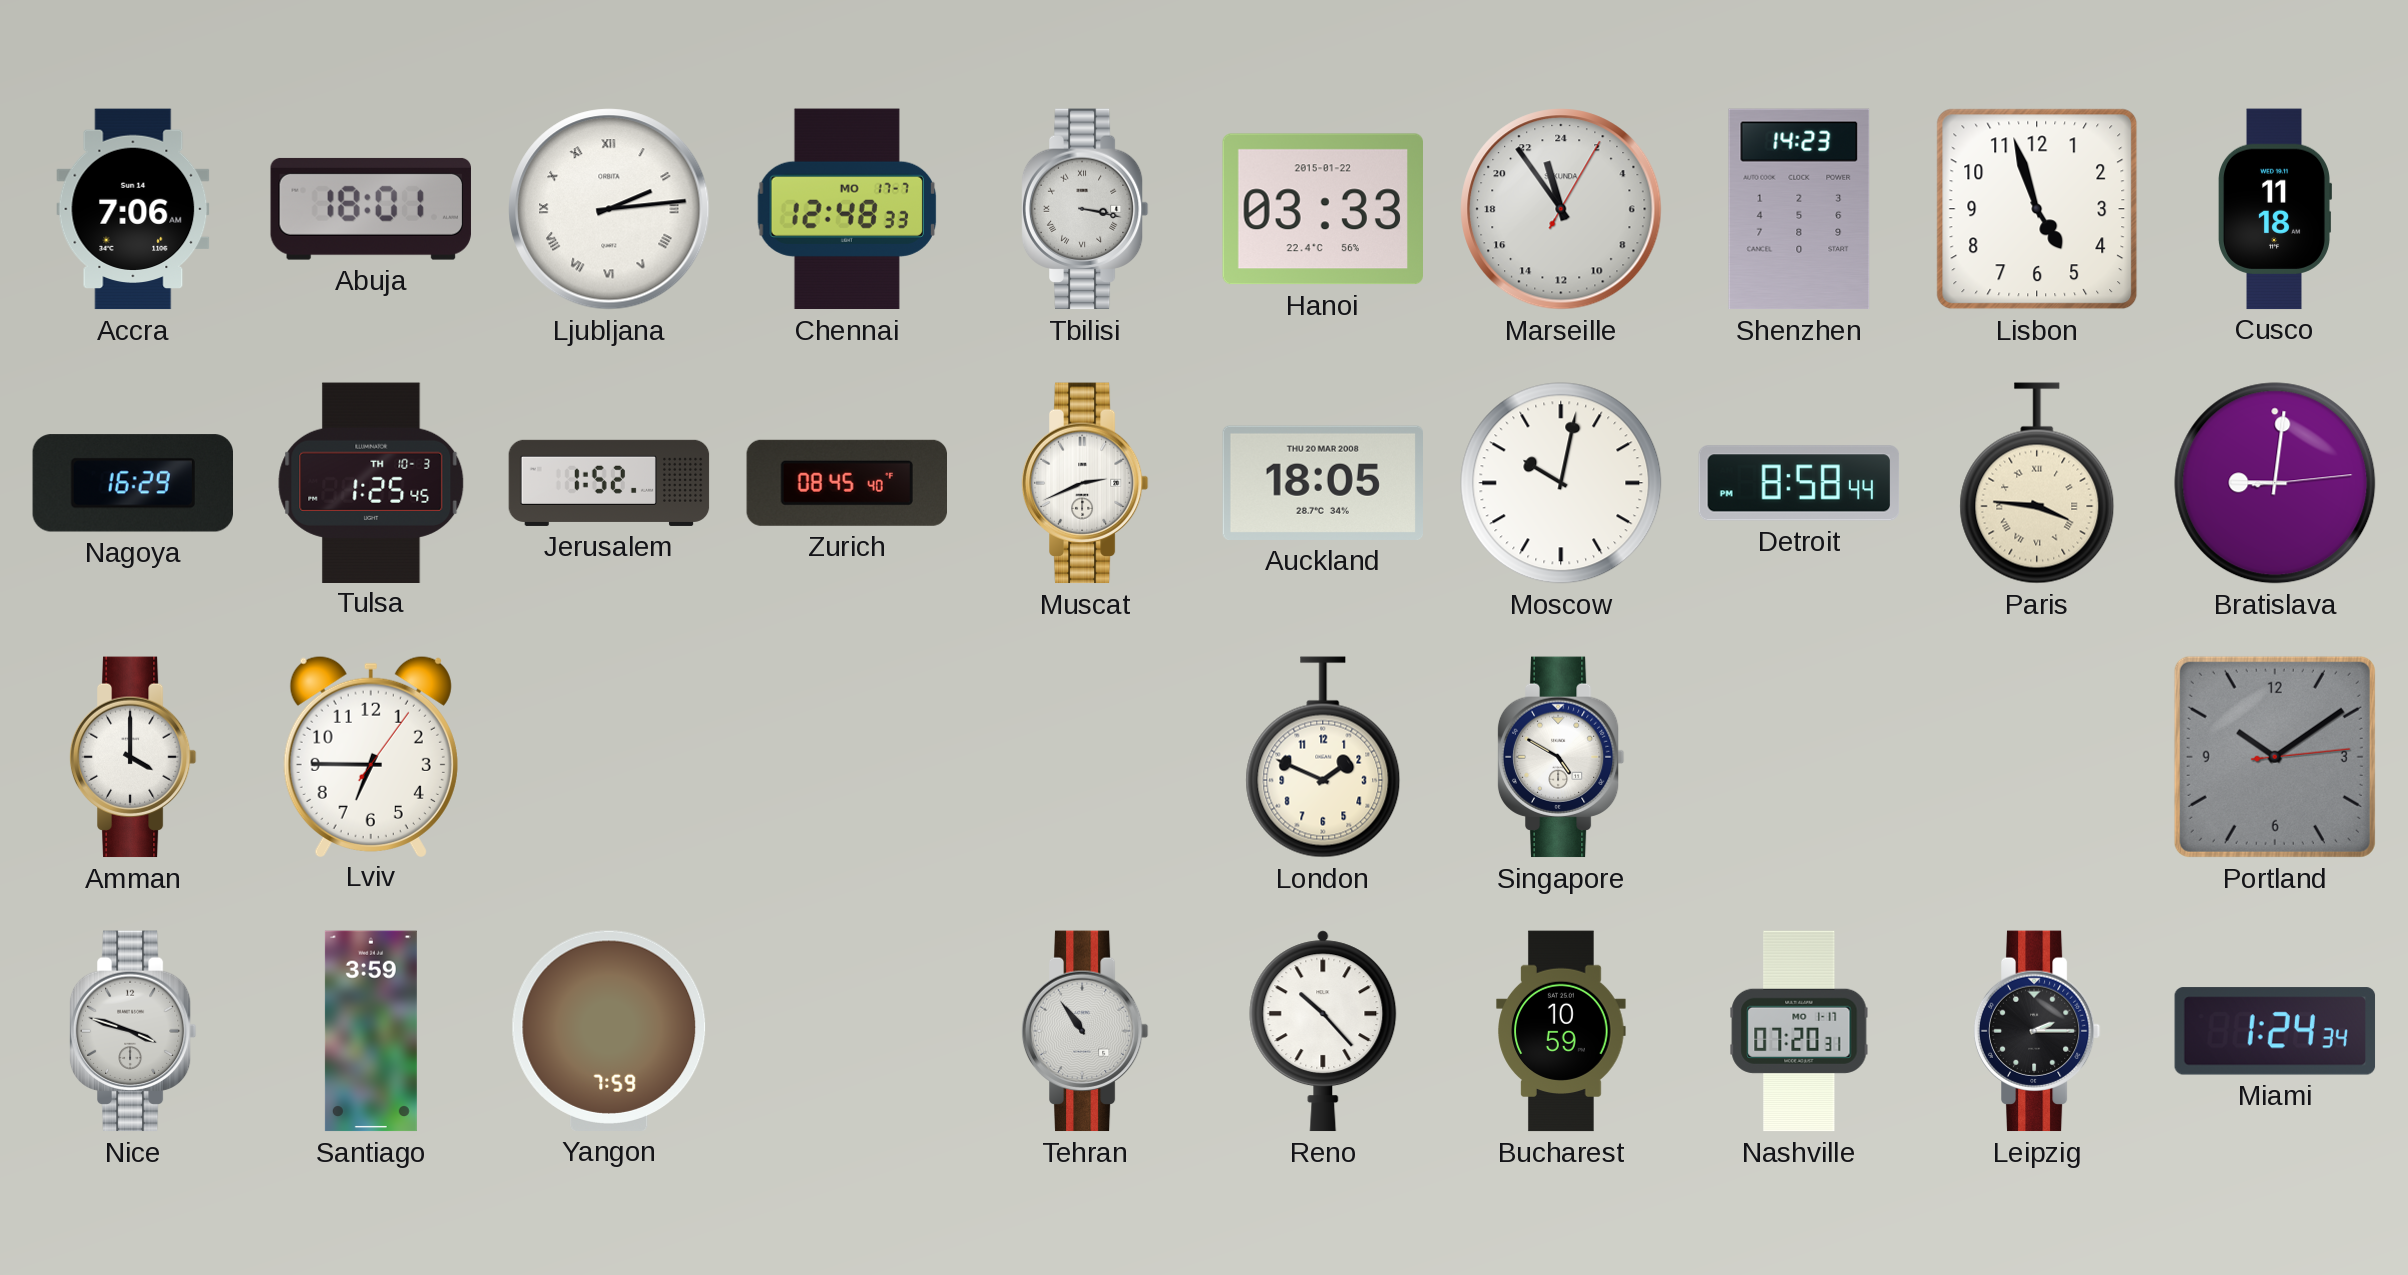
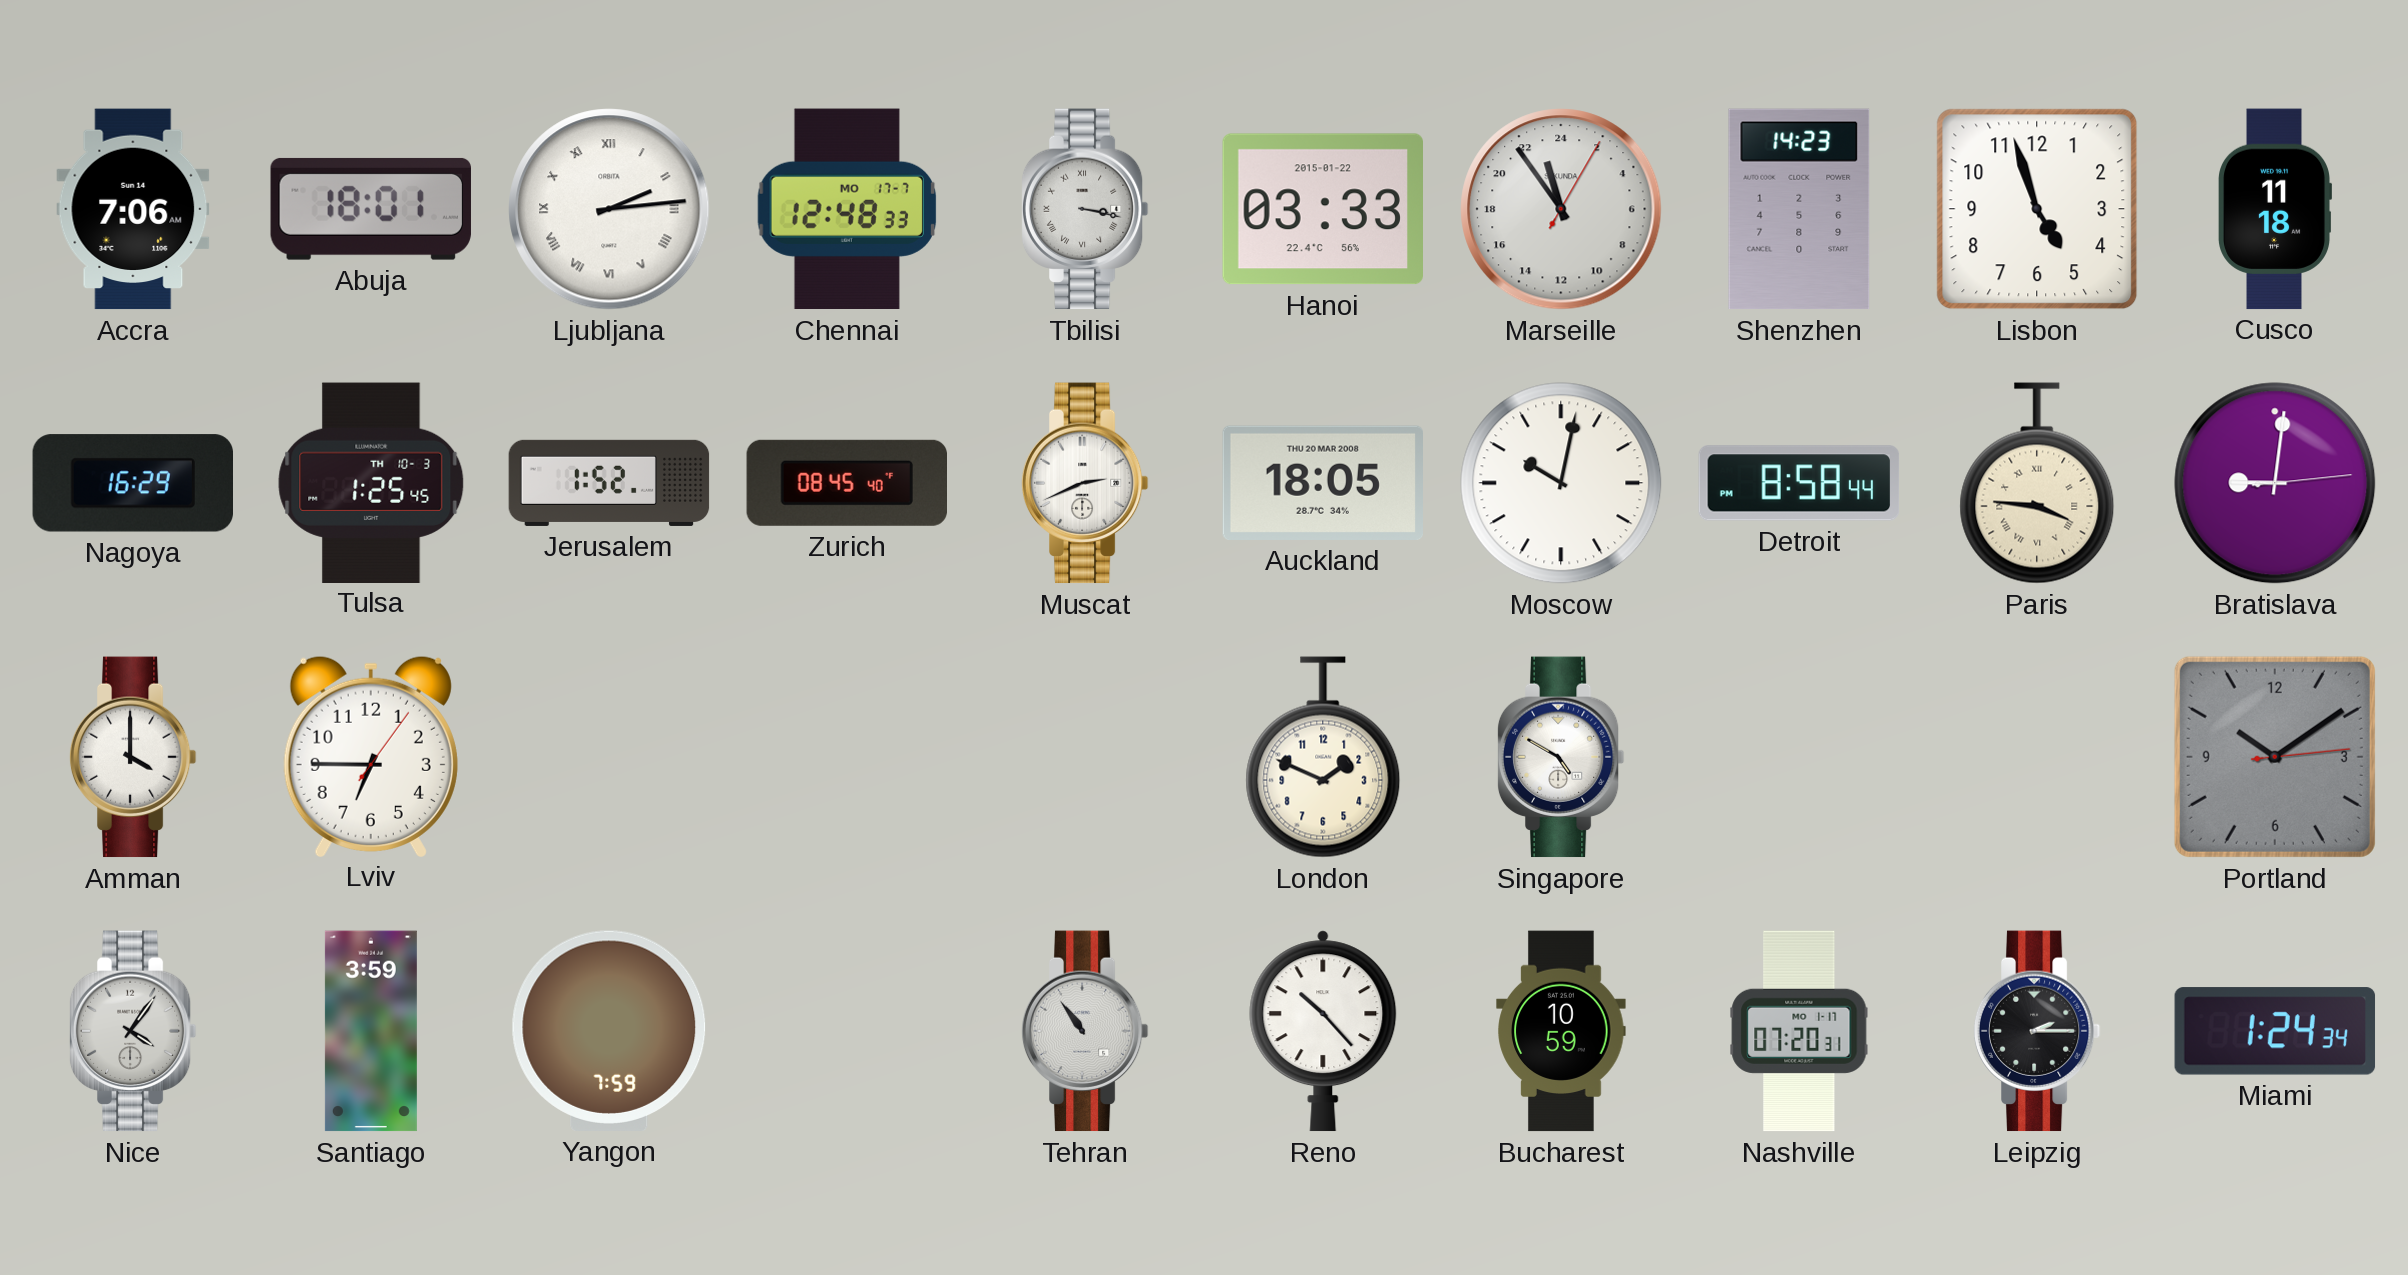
Nice: 3:48 -> 4:06 (133, 1031)
